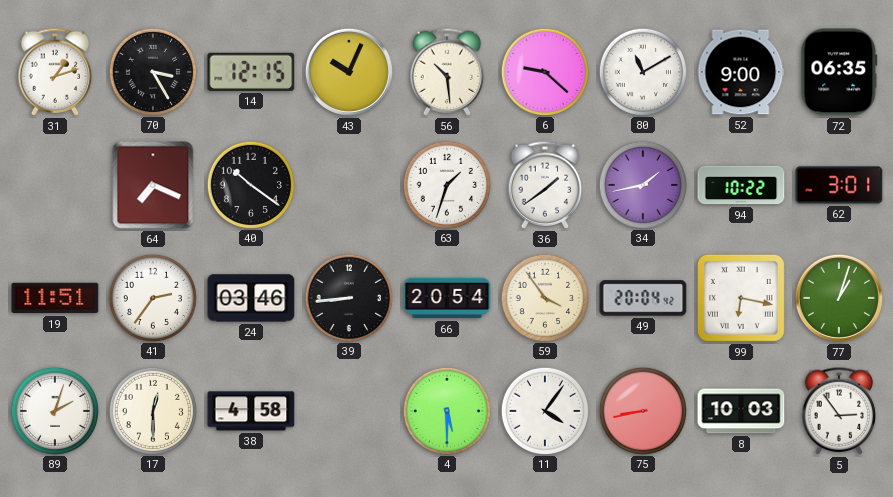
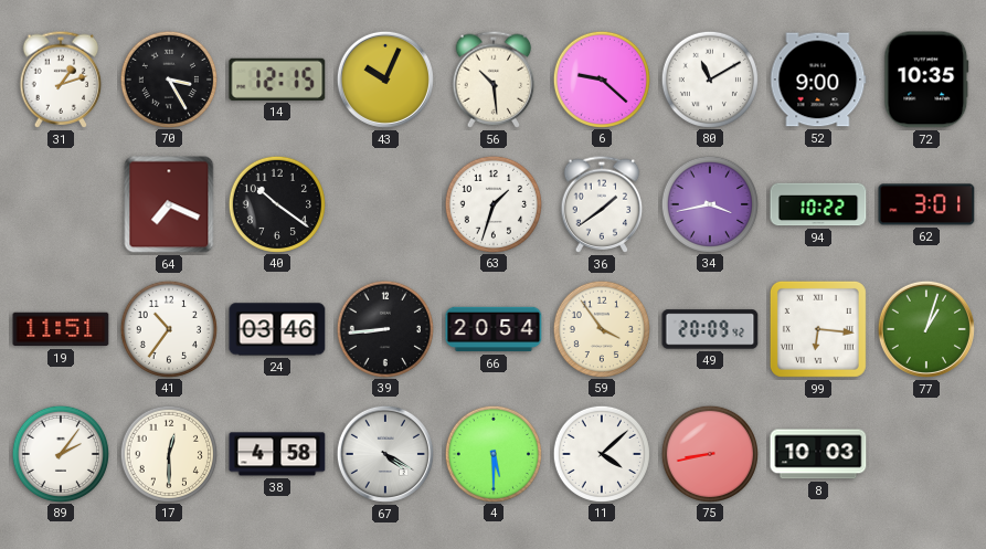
72: 06:35 -> 10:35 (926, 80)
34: 1:43 -> 3:43 (709, 203)
41: 2:36 -> 10:36 (168, 328)
49: 20:04 -> 20:09 (710, 329)
99: 6:17 -> 6:16 (818, 329)
89: 2:03 -> 2:06 (60, 453)
67: none -> 4:20 (385, 454)
11: 4:06 -> 4:08 (601, 453)
5: 2:54 -> none (839, 411)
